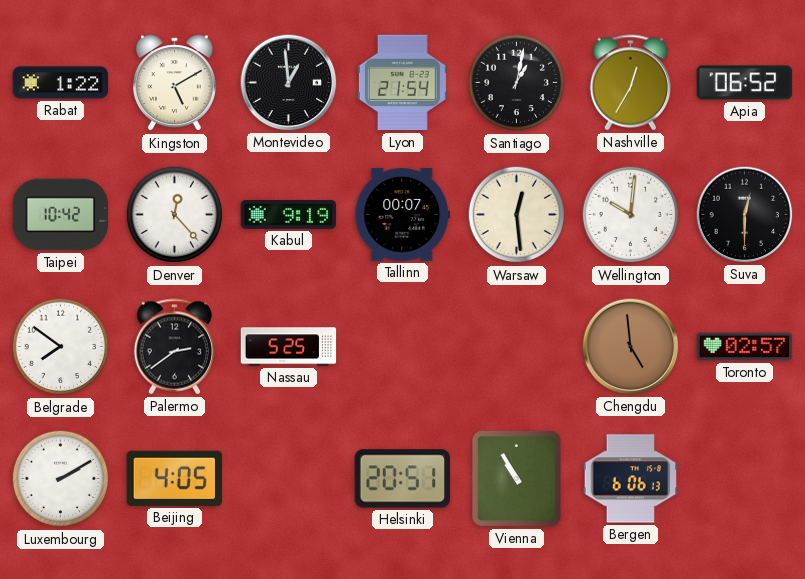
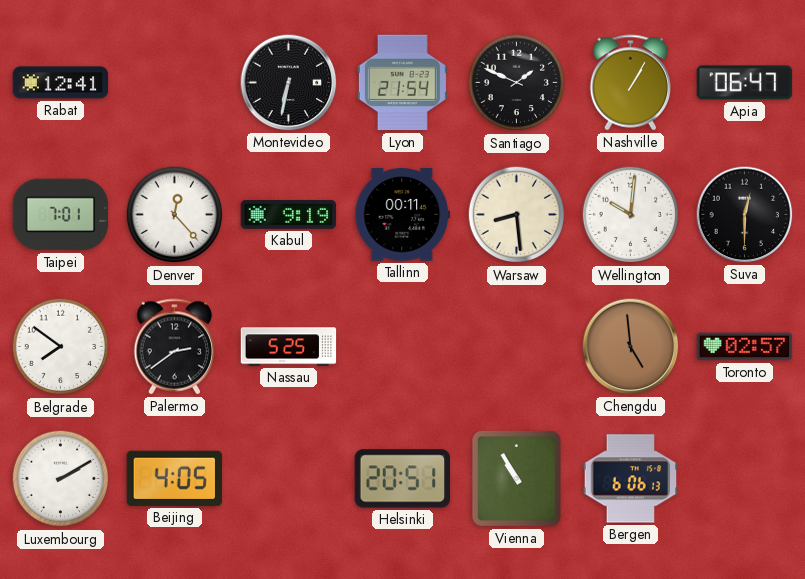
Rabat: 1:22 -> 12:41 (61, 83)
Kingston: 5:10 -> none (174, 83)
Montevideo: 12:59 -> 6:32 (289, 83)
Santiago: 1:02 -> 1:49 (517, 83)
Nashville: 12:35 -> 1:05 (631, 83)
Apia: 06:52 -> 06:47 (745, 83)
Taipei: 10:42 -> 7:01 (61, 215)
Tallinn: 00:07 -> 00:11 (403, 215)
Warsaw: 12:29 -> 8:29 (517, 215)
